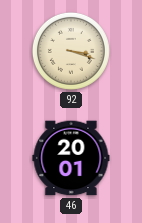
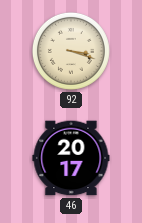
46: 20:01 -> 20:17 (71, 158)
